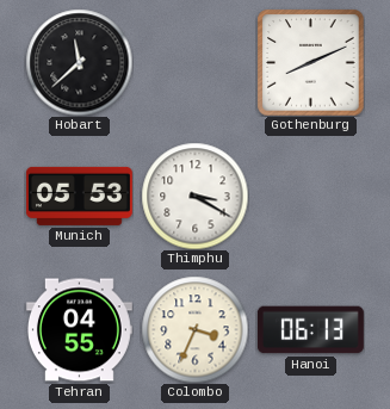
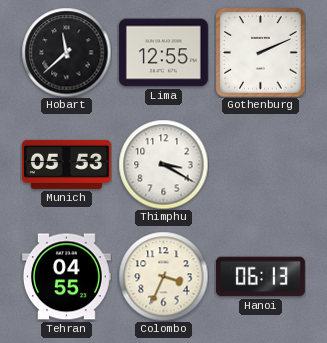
Lima: none -> 12:55 (163, 53)
Gothenburg: 8:11 -> 2:11 (260, 52)
